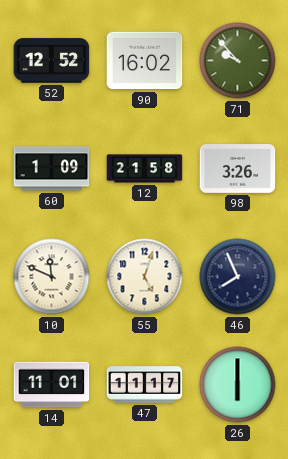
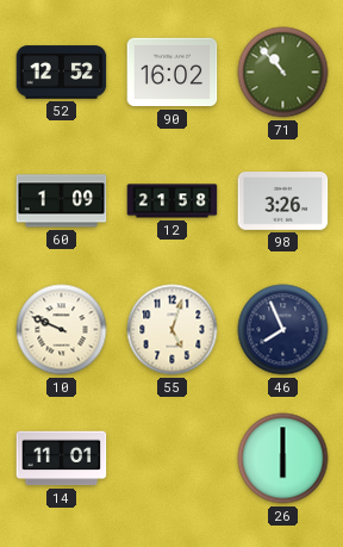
71: 9:53 -> 10:53 (283, 73)
10: 11:49 -> 9:49 (62, 330)
47: 11:17 -> none (145, 385)
